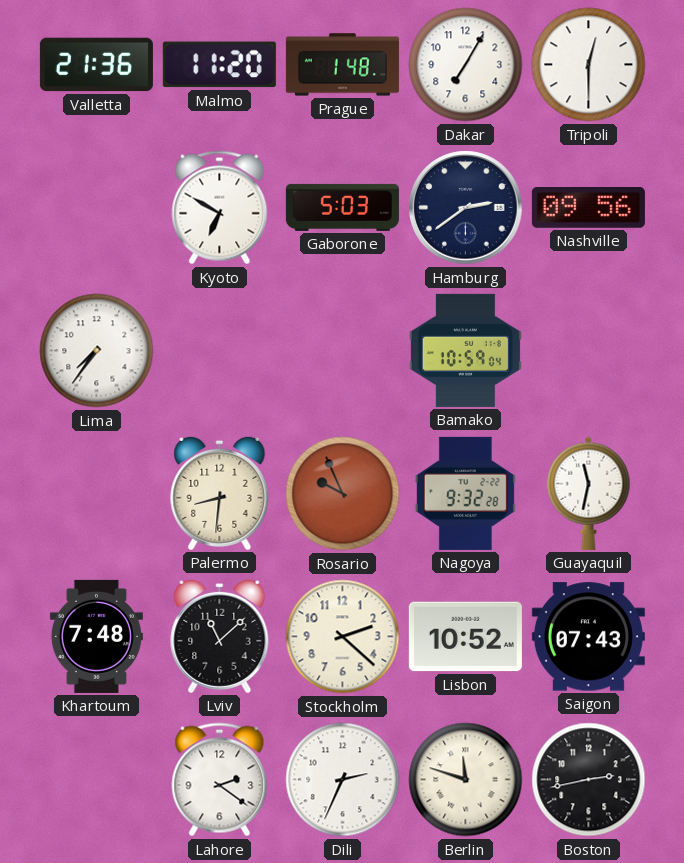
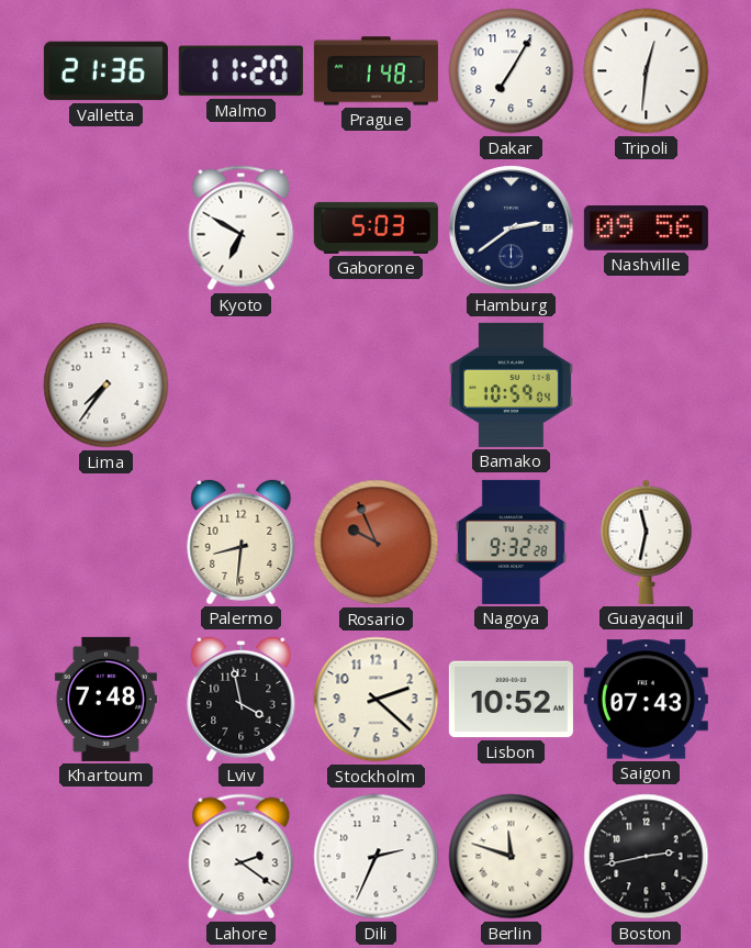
Tripoli: 12:30 -> 12:31 (647, 71)
Lviv: 11:08 -> 3:58 (242, 699)
